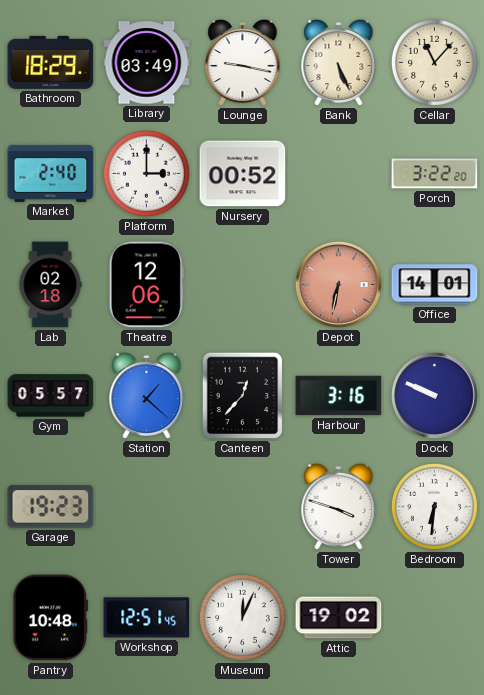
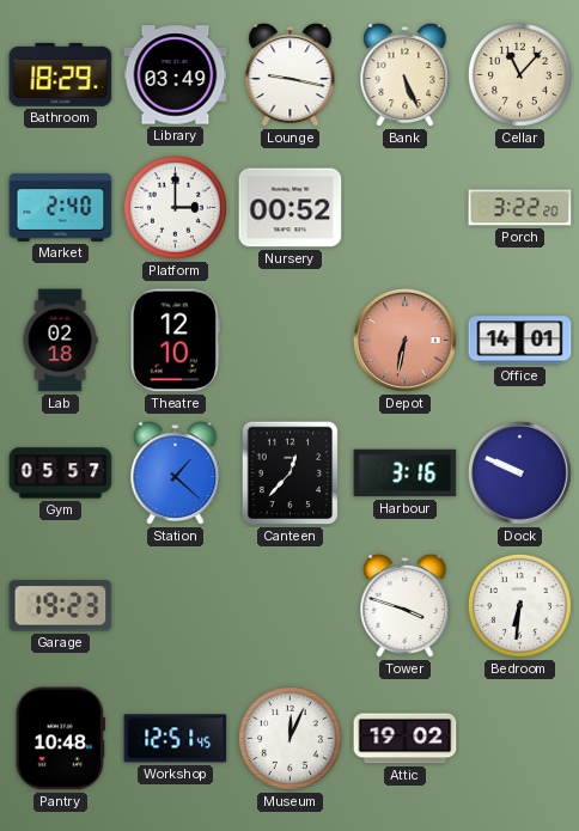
Theatre: 12:06 -> 12:10 (175, 341)
